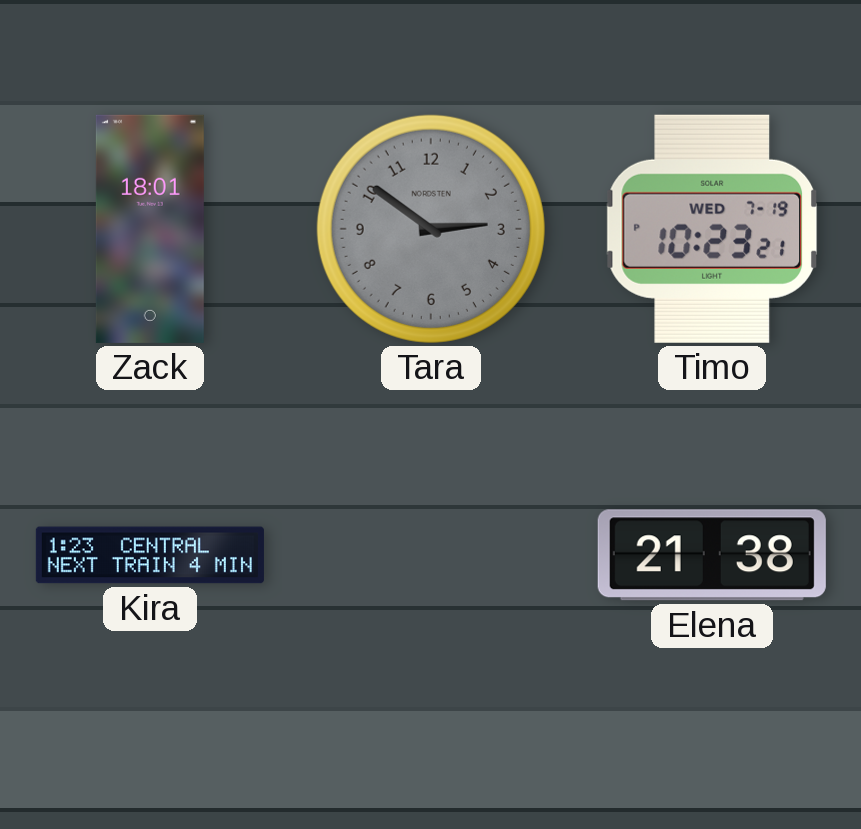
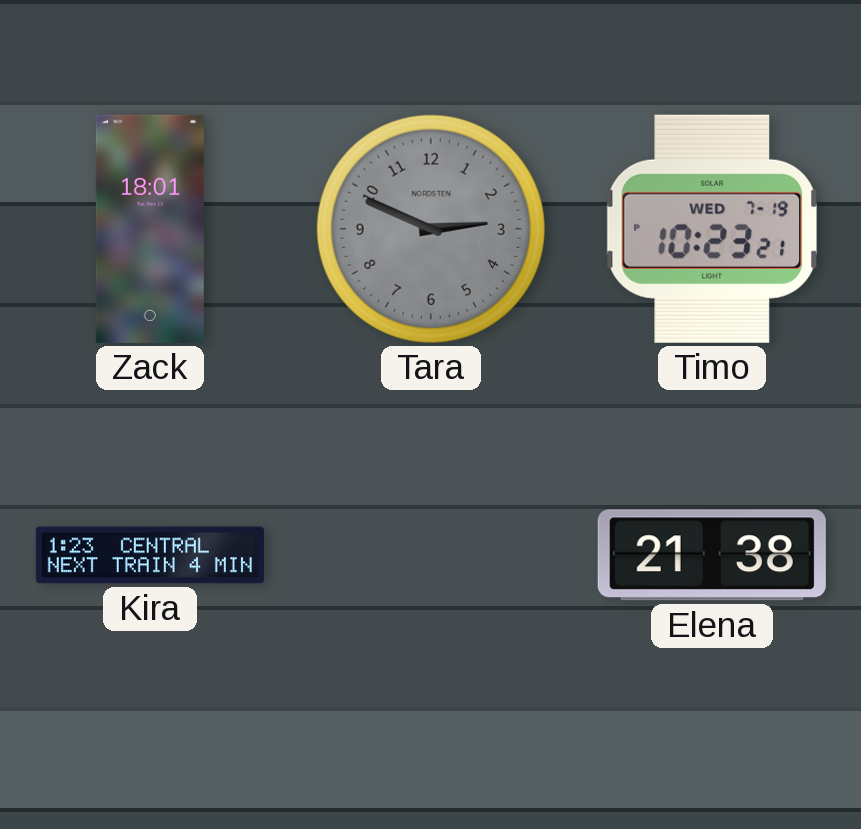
Tara: 2:51 -> 2:49 (431, 229)
